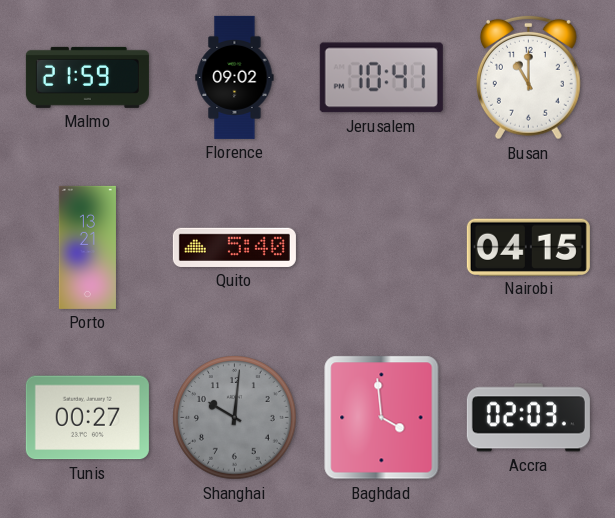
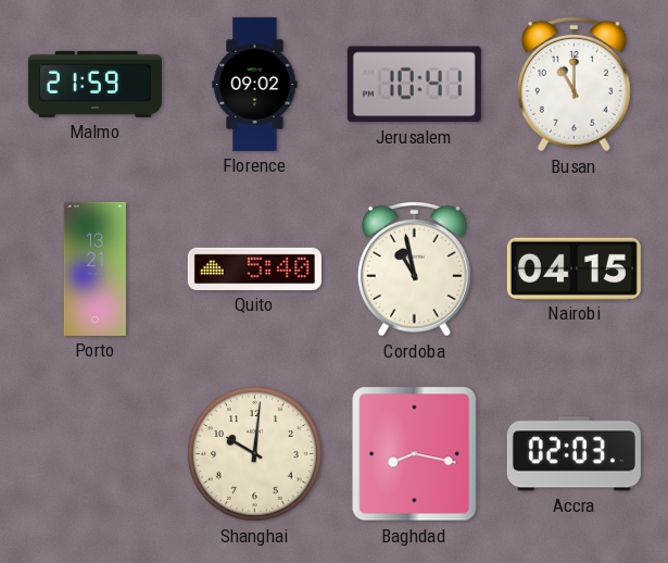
Cordoba: none -> 10:58 (414, 268)
Tunis: 00:27 -> none (87, 418)
Shanghai dial: grey -> cream (255, 454)
Baghdad: 3:59 -> 8:17 (415, 454)
